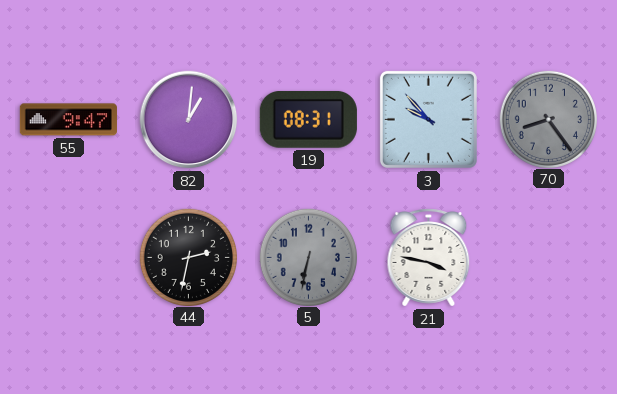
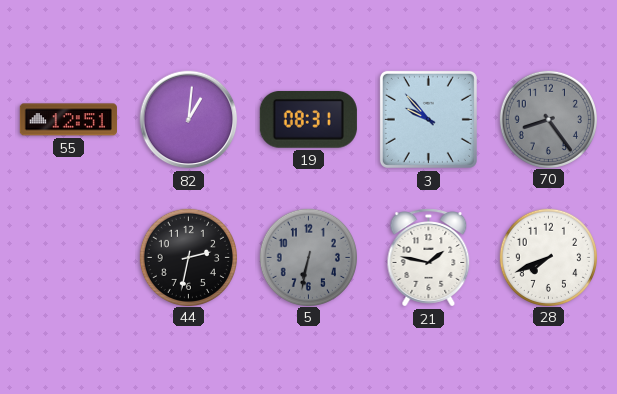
55: 9:47 -> 12:51 (68, 120)
21: 3:47 -> 1:47 (429, 258)
28: none -> 7:41 (548, 257)
